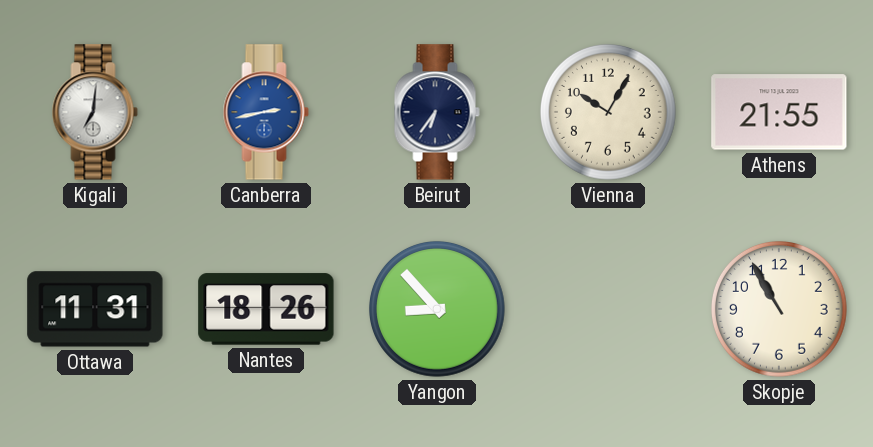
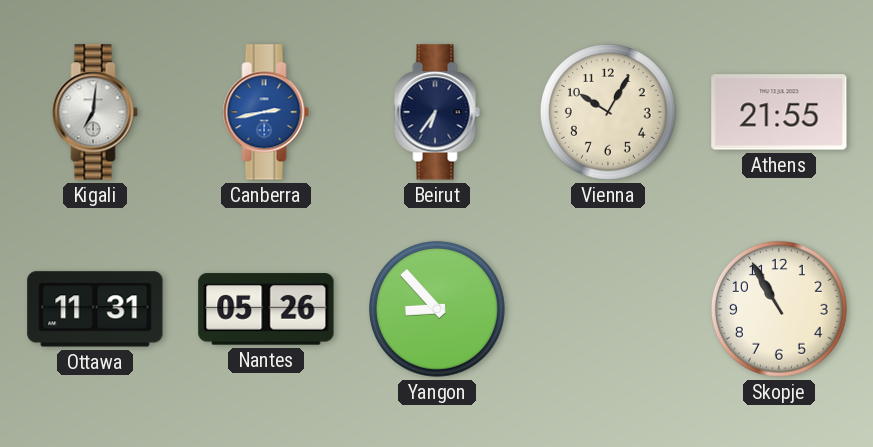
Nantes: 18:26 -> 05:26 (266, 309)
